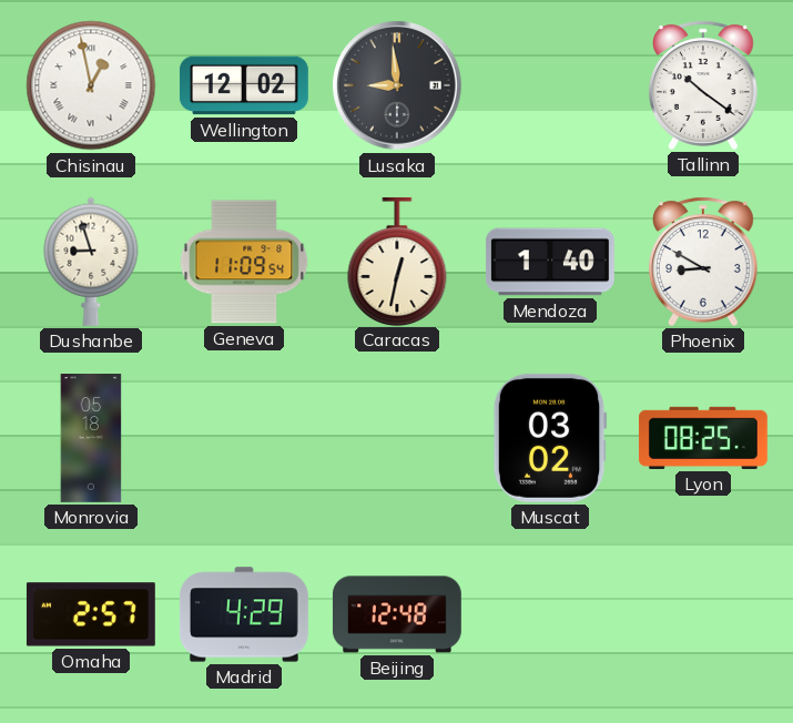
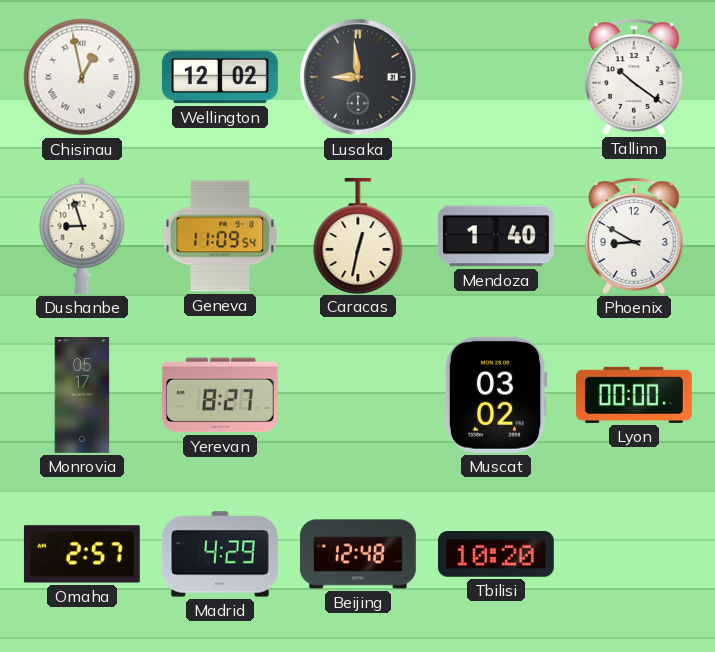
Monrovia: 05:18 -> 05:17 (82, 396)
Yerevan: none -> 8:27 (220, 395)
Lyon: 08:25 -> 00:00 (634, 395)
Tbilisi: none -> 10:20 (496, 555)
